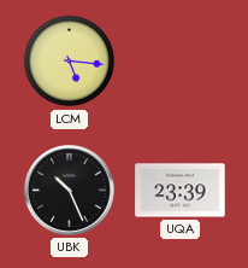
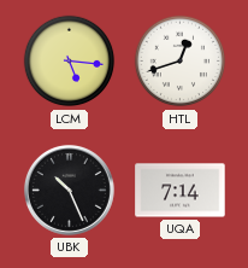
HTL: none -> 12:42 (181, 62)
UQA: 23:39 -> 7:14 (181, 191)
